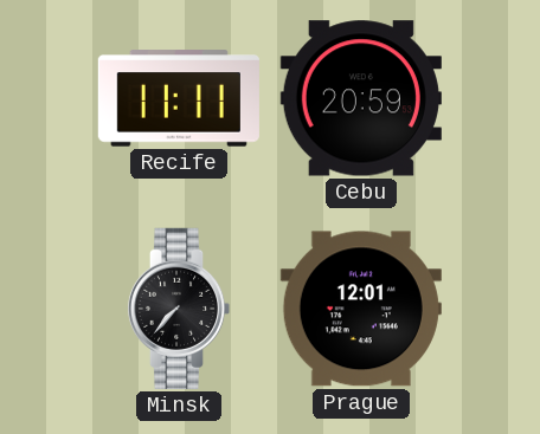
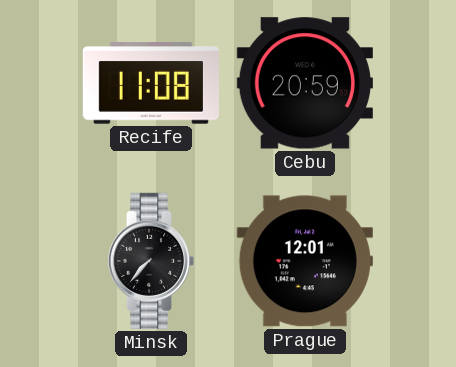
Recife: 11:11 -> 11:08 (151, 83)
